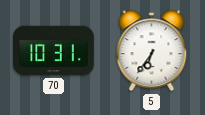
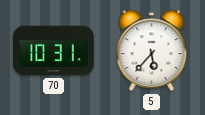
5: 6:36 -> 5:37 (152, 51)
